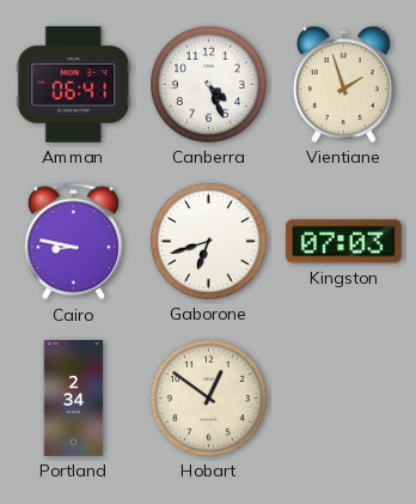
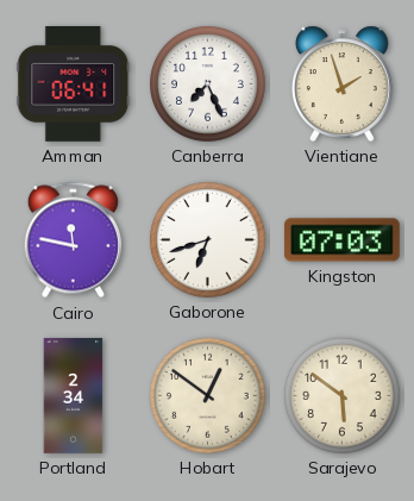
Canberra: 4:26 -> 7:26 (208, 84)
Cairo: 8:47 -> 11:47 (73, 240)
Sarajevo: none -> 5:51 (343, 396)
